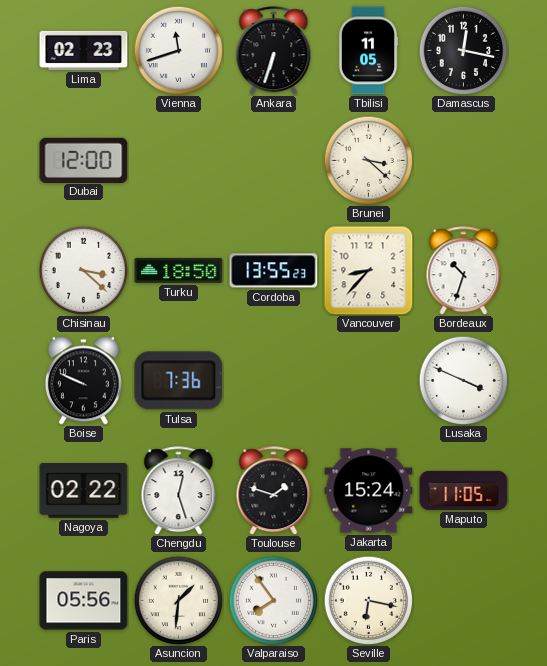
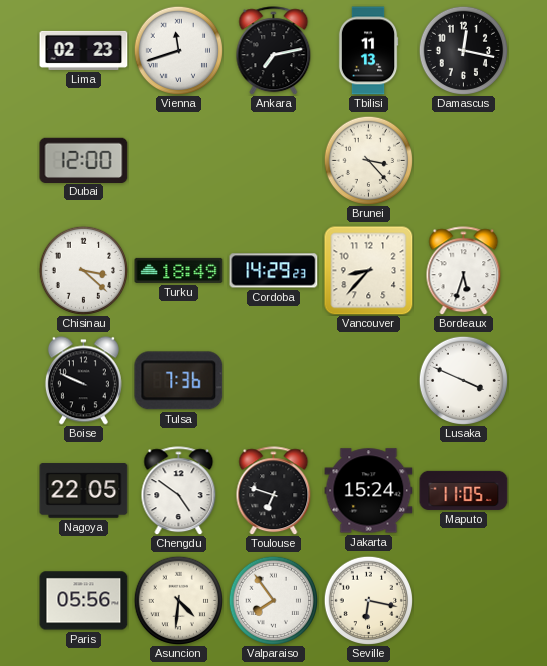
Ankara: 6:33 -> 7:13 (274, 51)
Tbilisi: 11:05 -> 11:13 (368, 51)
Brunei: 3:22 -> 3:23 (368, 160)
Turku: 18:50 -> 18:49 (179, 270)
Cordoba: 13:55 -> 14:29 (274, 271)
Bordeaux: 10:33 -> 5:33 (464, 271)
Nagoya: 02:22 -> 22:05 (84, 491)
Chengdu: 12:27 -> 4:51 (179, 491)
Toulouse: 1:48 -> 6:48 (274, 491)
Asuncion: 1:31 -> 4:31 (178, 600)
